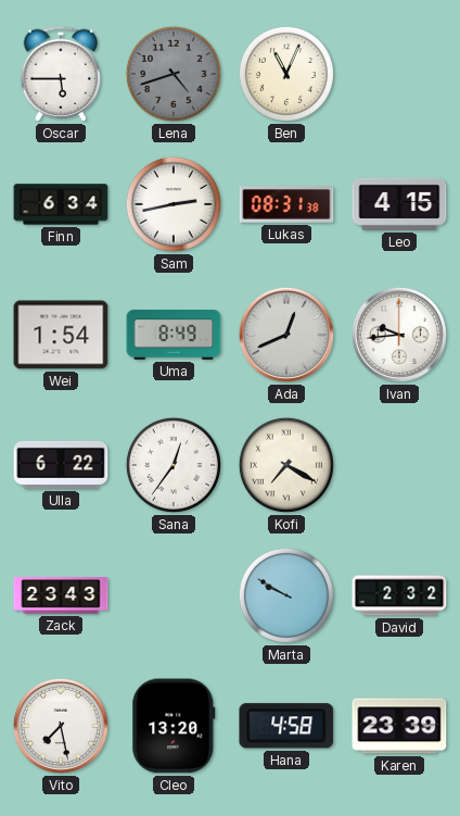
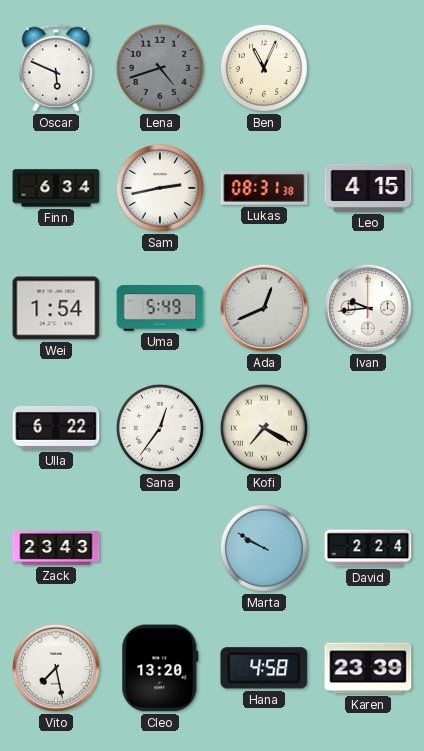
Oscar: 5:45 -> 5:49 (56, 68)
Uma: 8:49 -> 5:49 (160, 309)
David: 2:32 -> 2:24 (368, 548)
